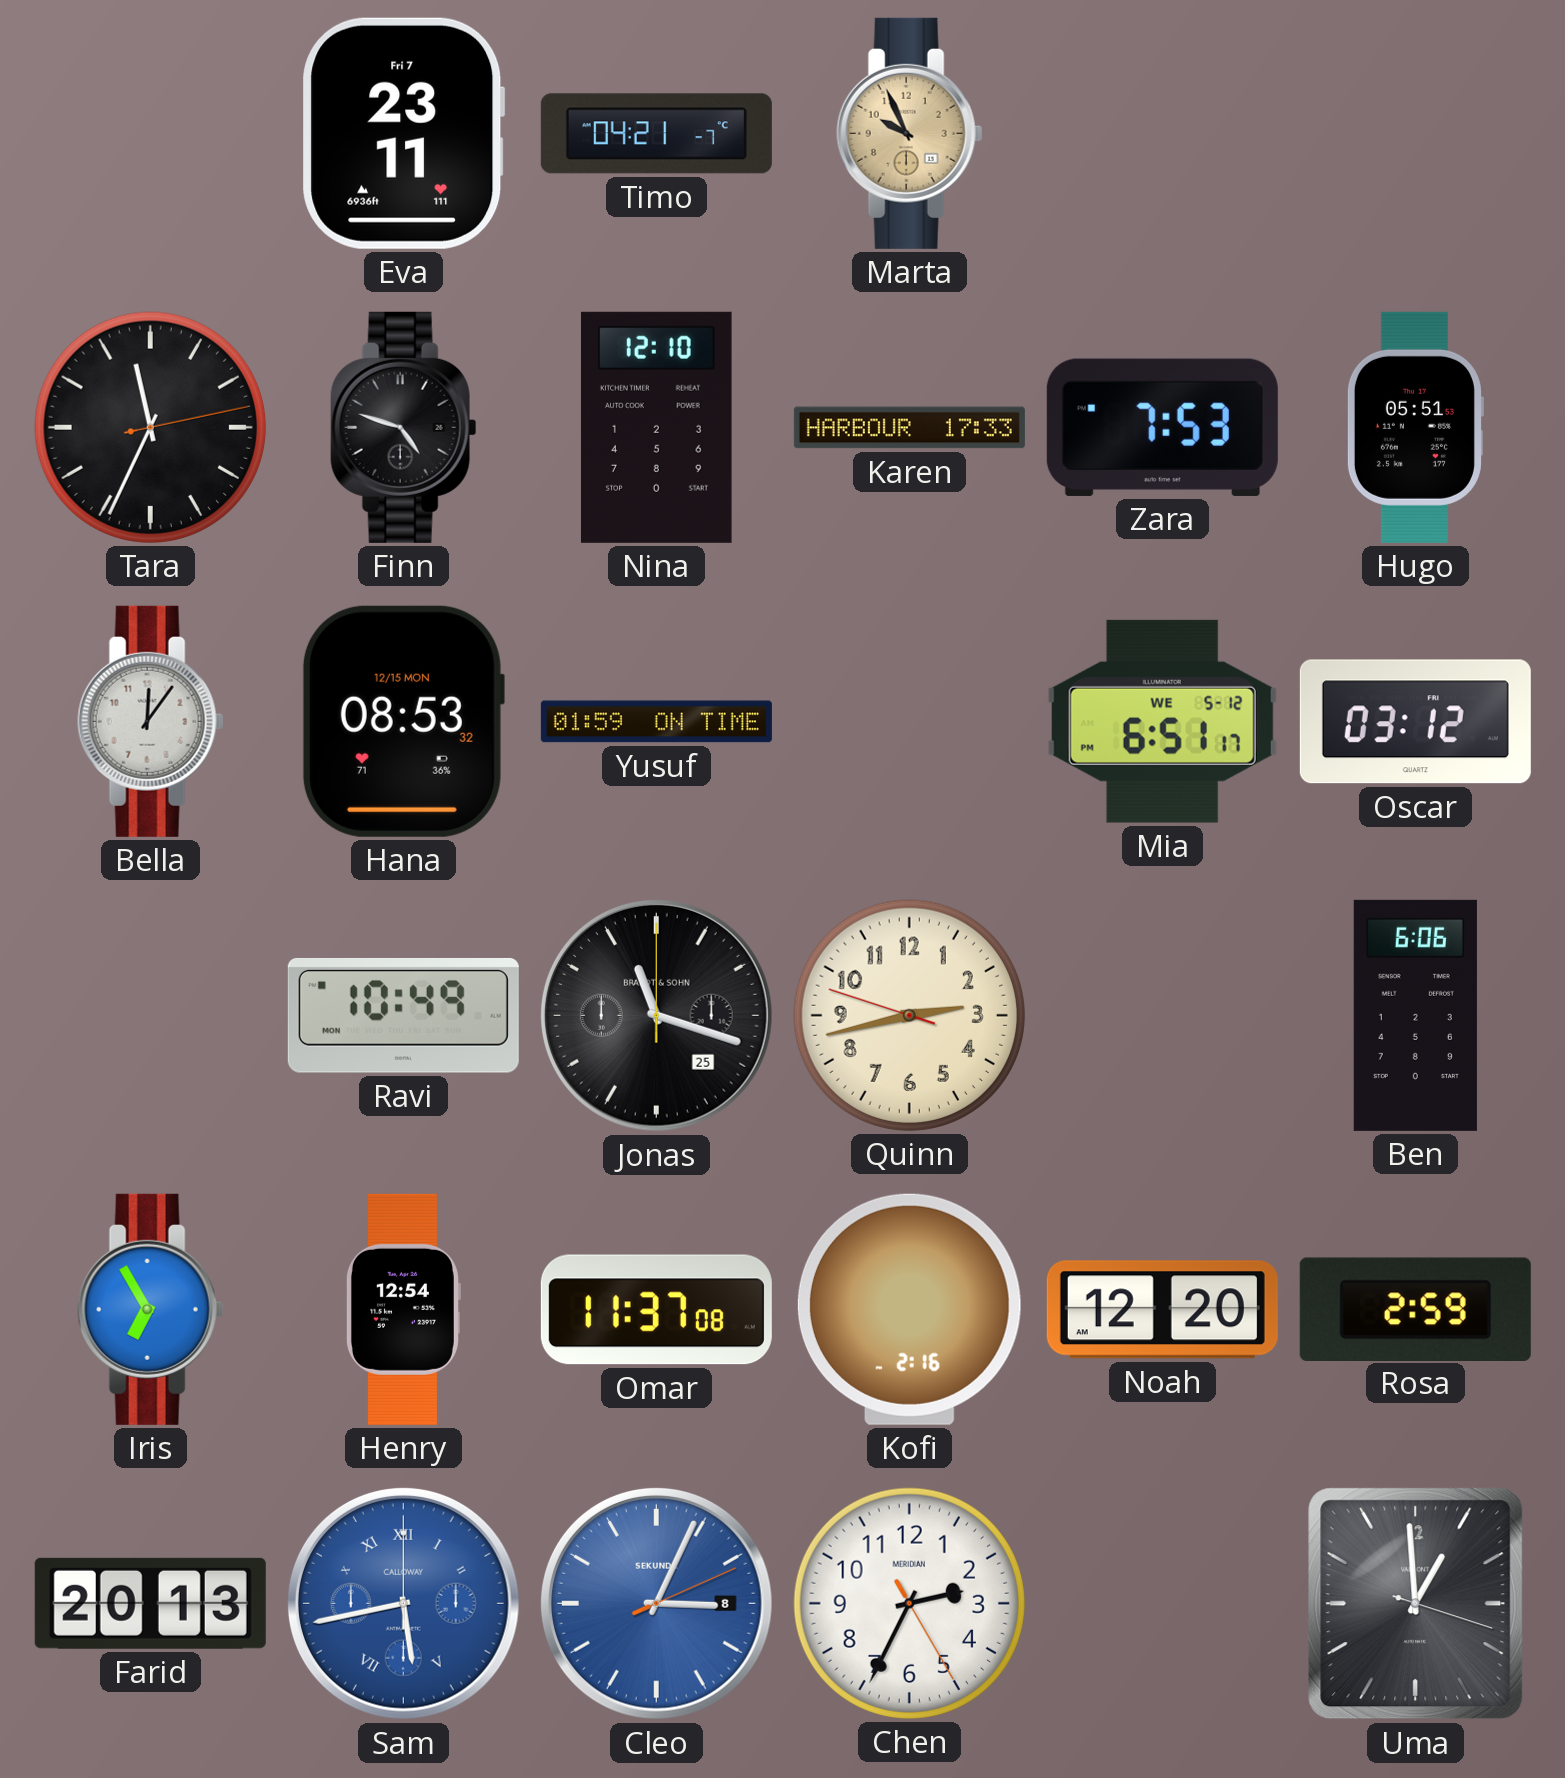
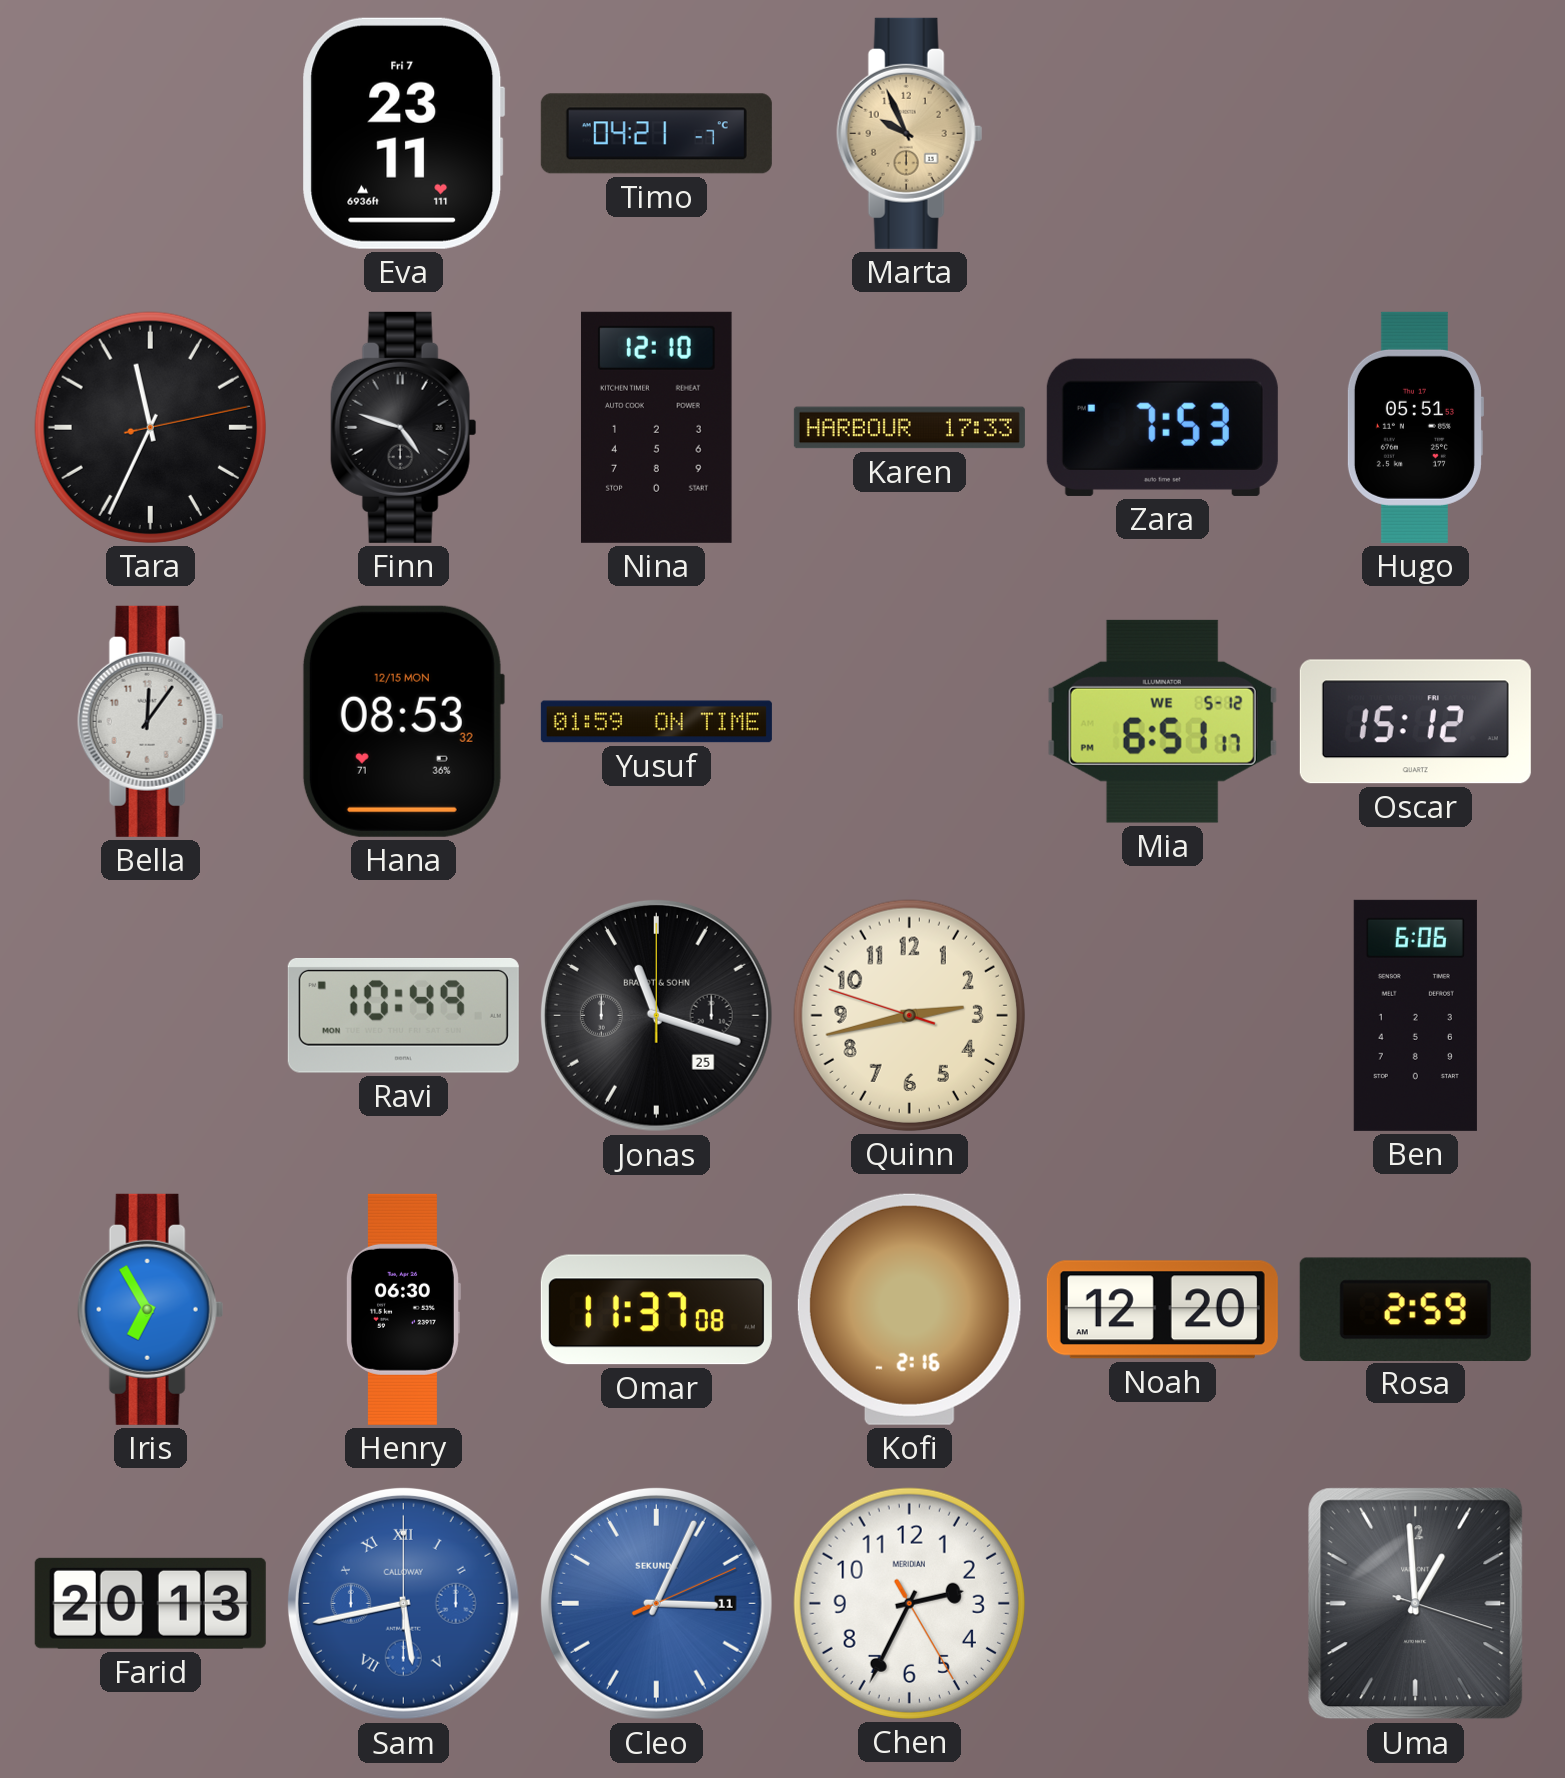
Oscar: 03:12 -> 15:12 (1415, 722)
Henry: 12:54 -> 06:30 (403, 1309)
Cleo date: 8 -> 11 (656, 1603)
